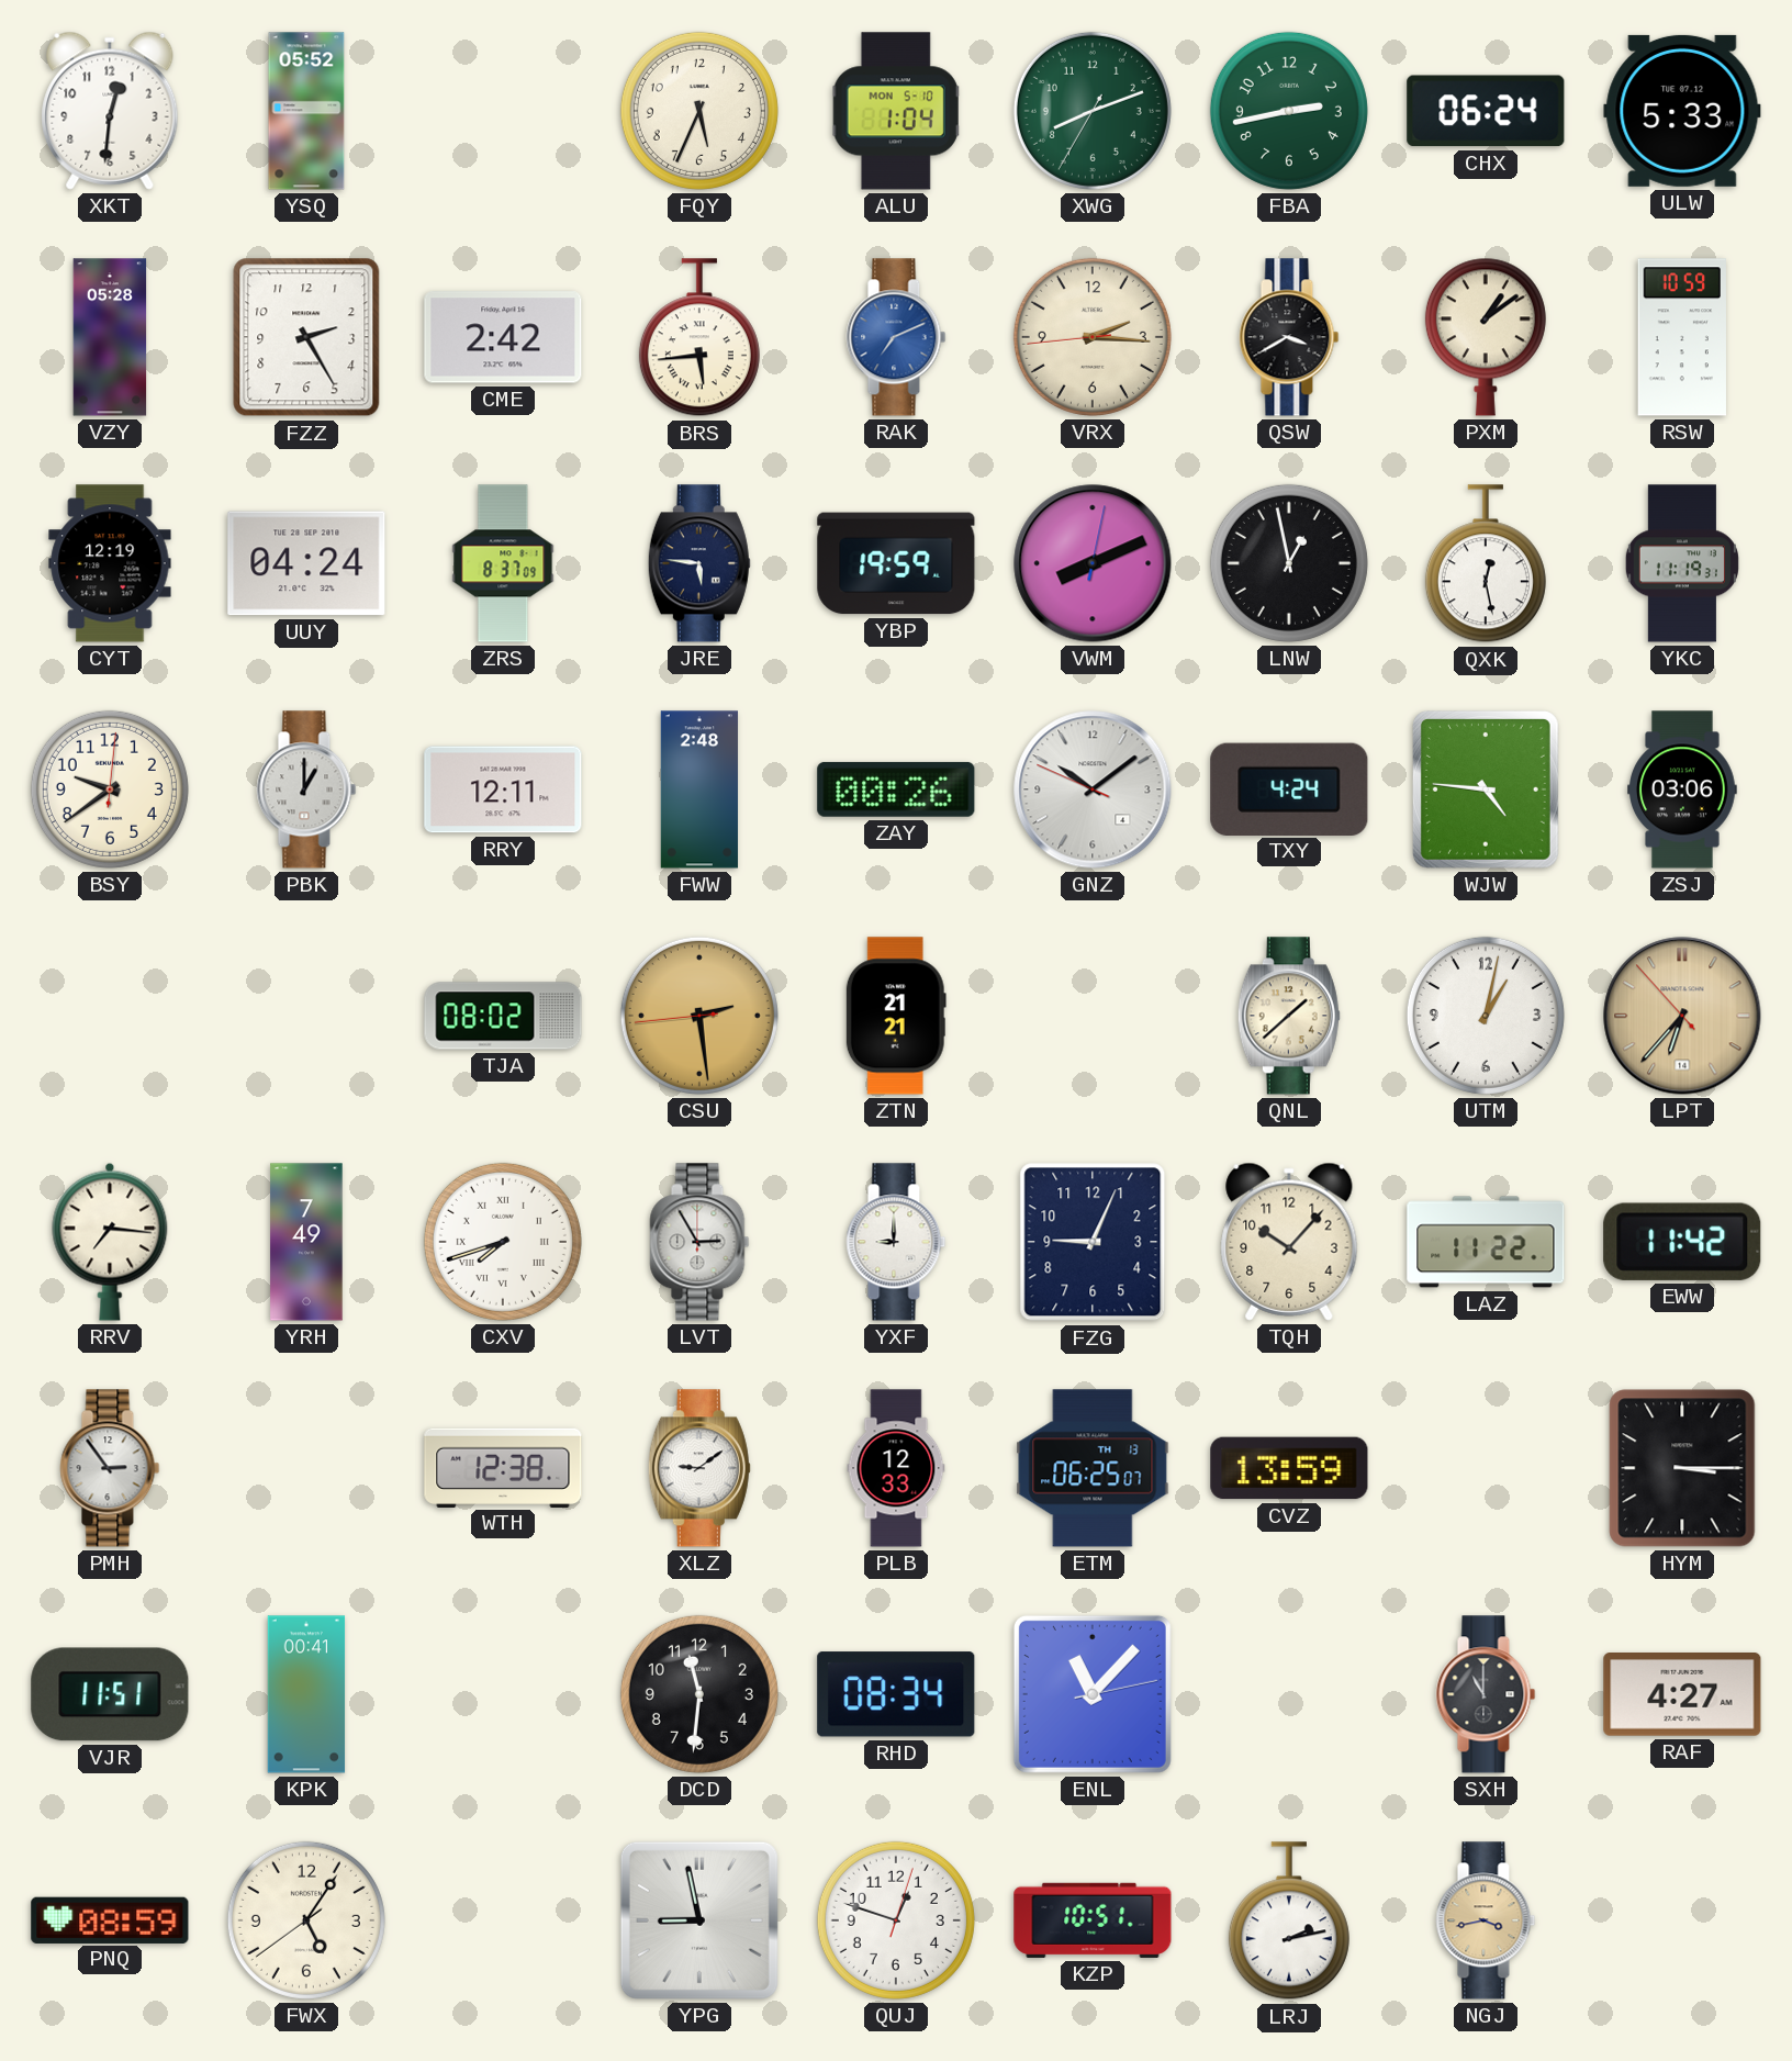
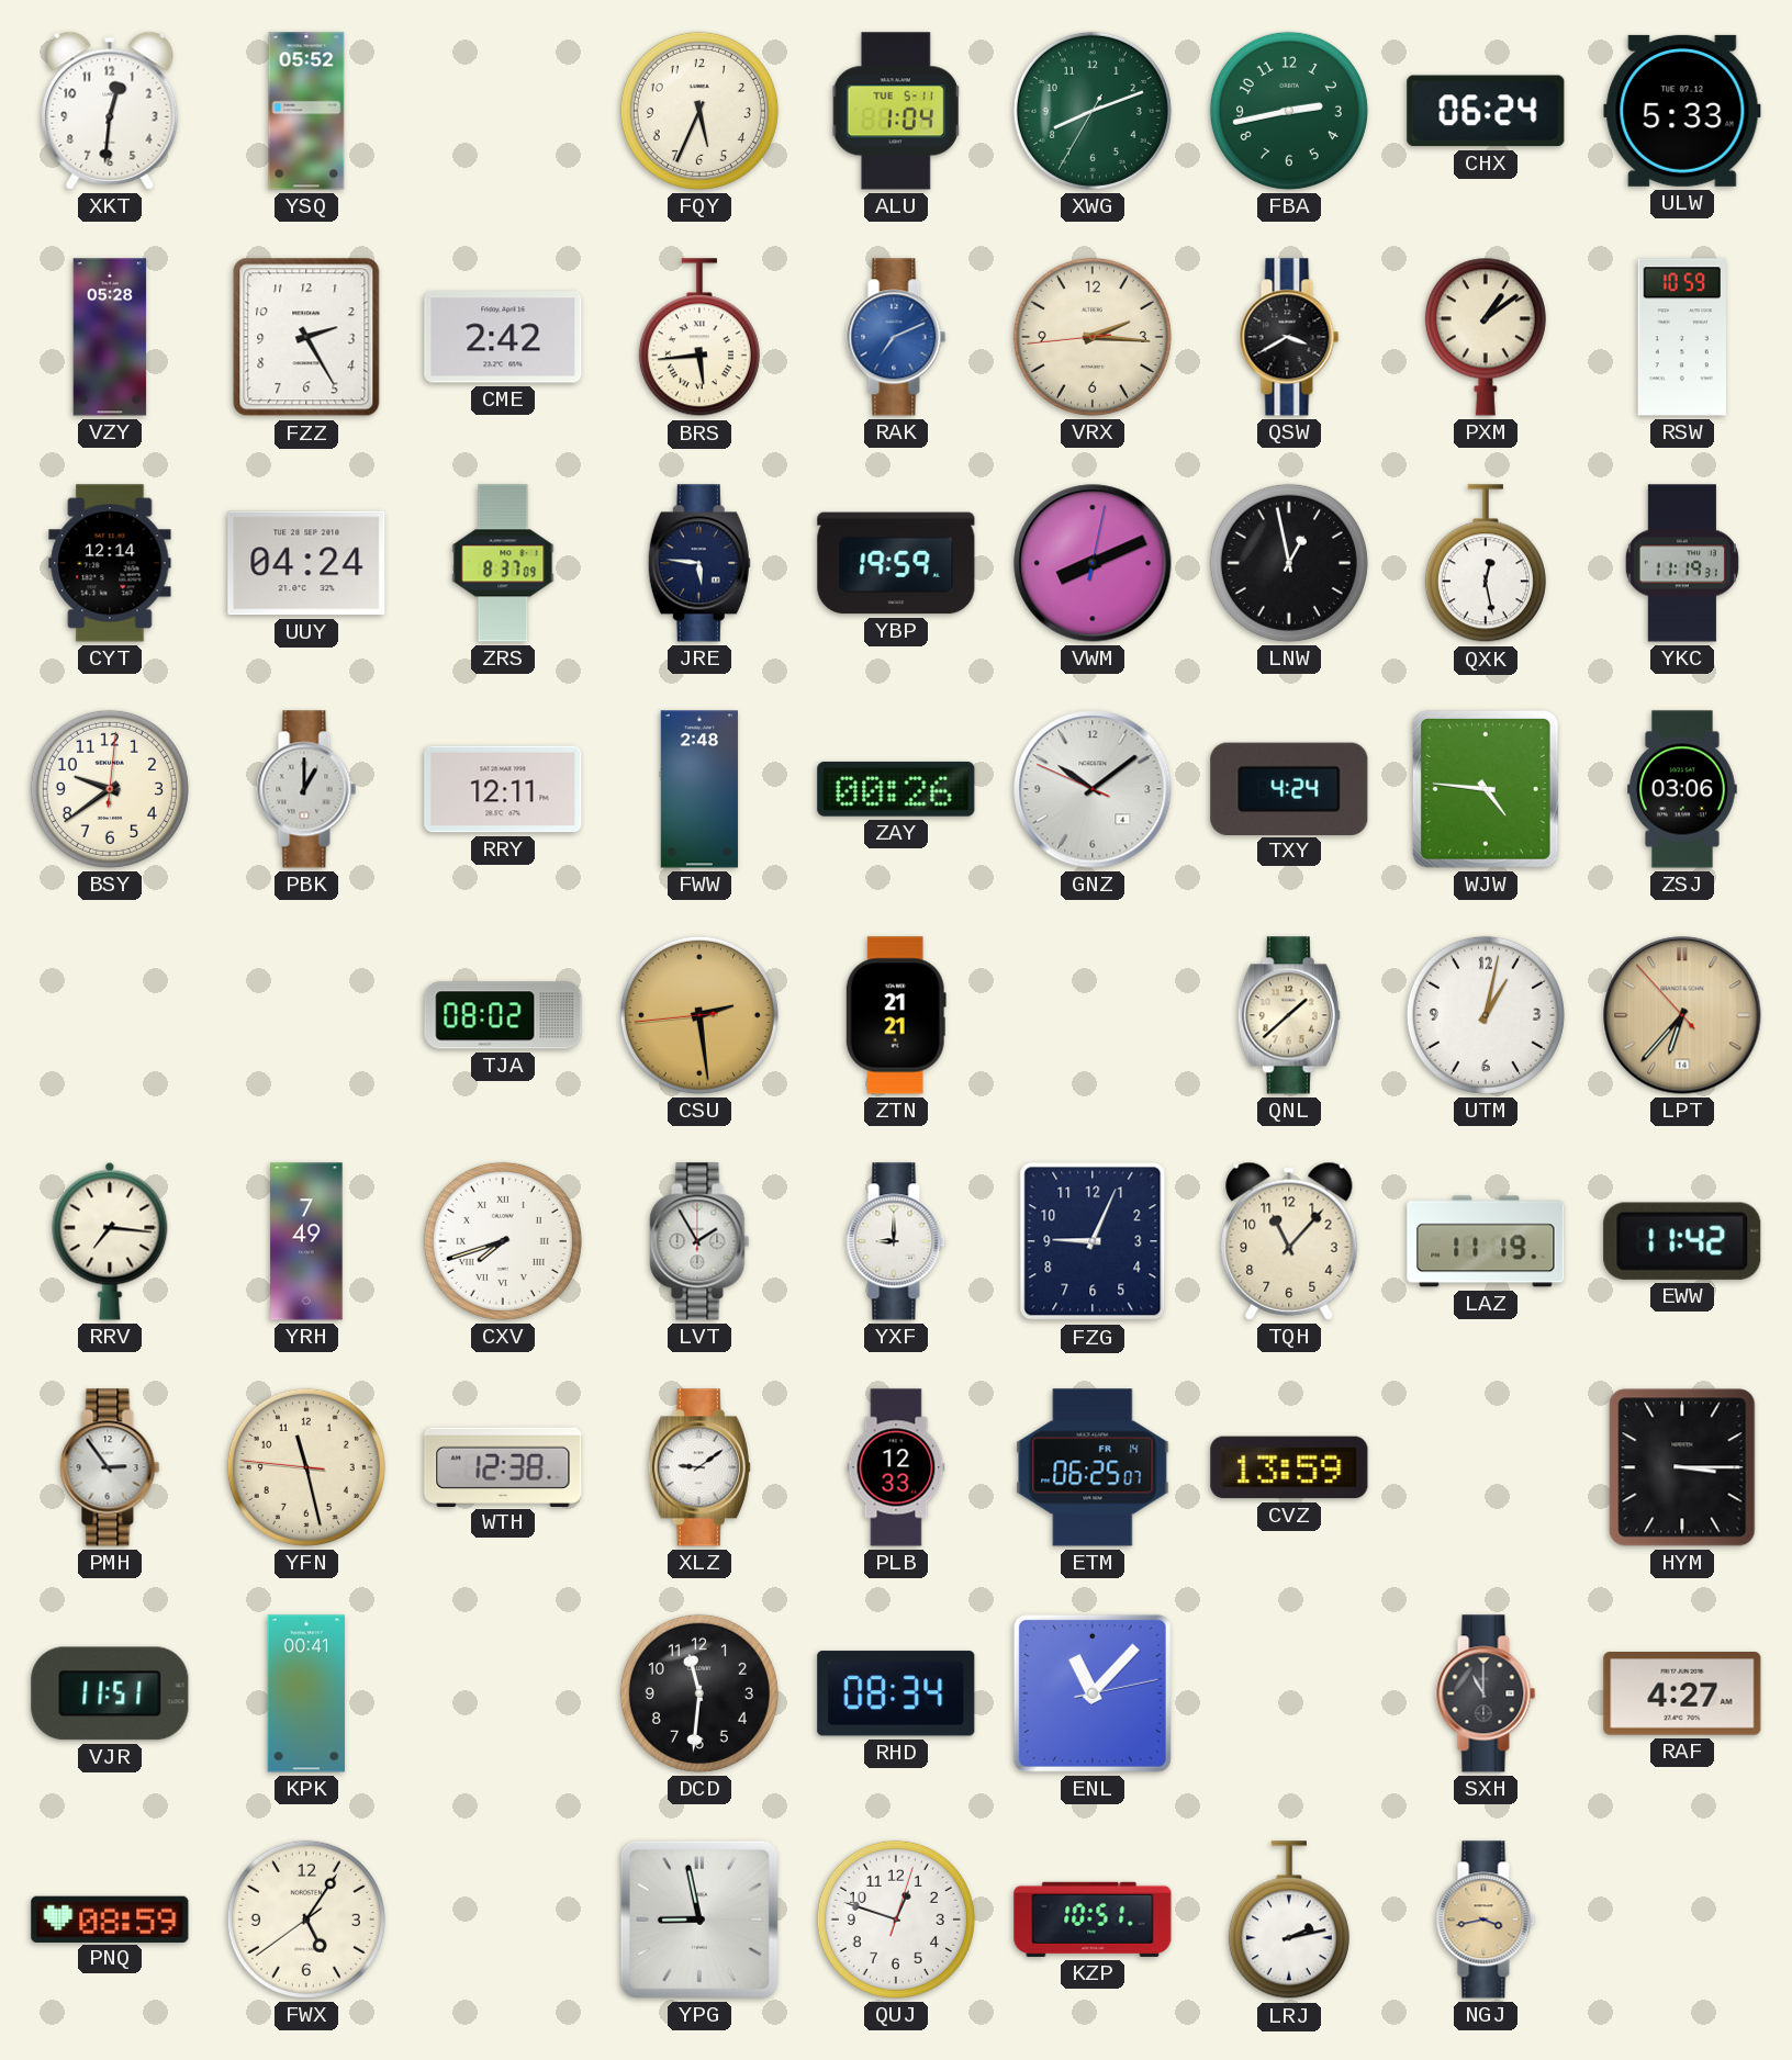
ALU date: MON 5-10 -> TUE 5-11 (896, 111)
CYT: 12:19 -> 12:14 (110, 563)
LVT: 2:55 -> 1:55 (699, 1241)
TQH: 10:07 -> 11:07 (1289, 1241)
LAZ: 11:22 -> 11:19 (1486, 1241)
YFN: none -> 11:27 (306, 1467)
ETM date: TH 13 -> FR 14 (1093, 1467)
